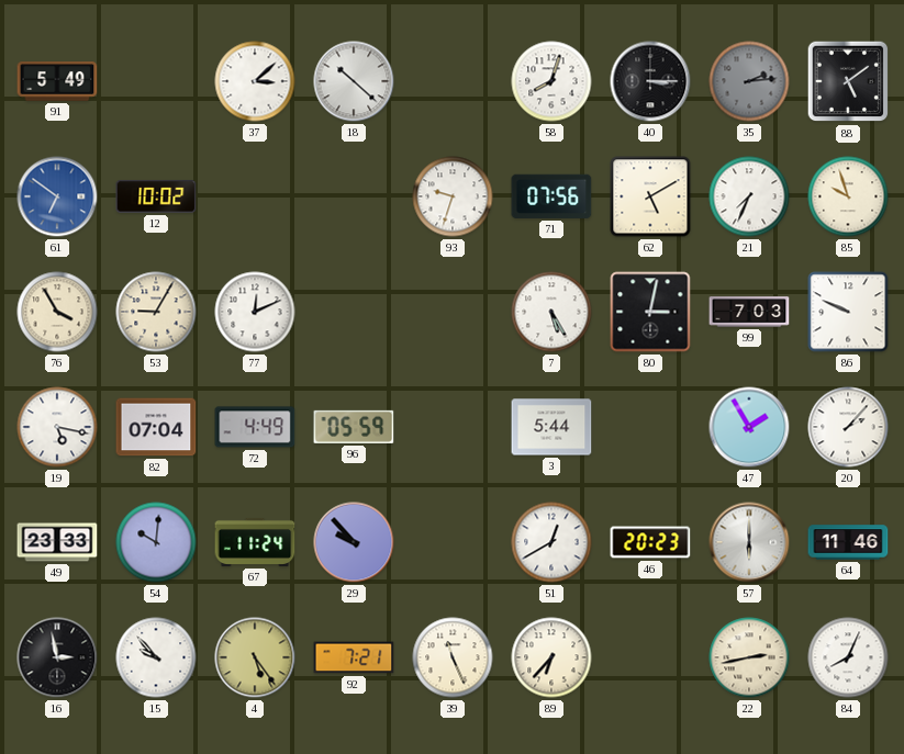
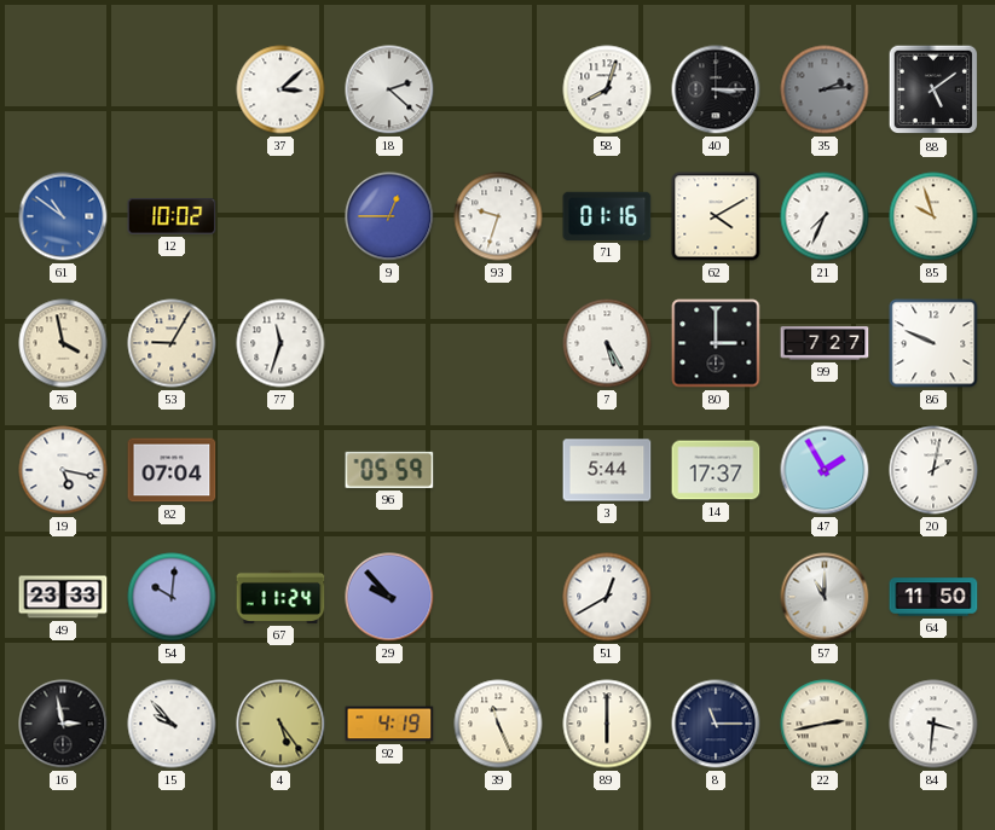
91: 5:49 -> none (57, 81)
18: 10:22 -> 2:22 (389, 89)
61: 6:51 -> 10:51 (63, 216)
9: none -> 12:45 (389, 216)
71: 07:56 -> 01:16 (607, 216)
62: 5:10 -> 4:10 (716, 216)
76: 3:55 -> 3:58 (63, 343)
77: 12:11 -> 11:33 (280, 343)
80: 3:02 -> 3:00 (716, 343)
99: 7:03 -> 7:27 (825, 343)
72: 4:49 -> none (255, 427)
14: none -> 17:37 (716, 470)
20: 2:07 -> 2:02 (933, 470)
46: 20:23 -> none (650, 542)
57: 6:00 -> 11:00 (825, 597)
64: 11:46 -> 11:50 (933, 597)
92: 7:21 -> 4:19 (389, 724)
89: 6:37 -> 6:00 (607, 724)
8: none -> 11:15 (716, 724)
84: 8:04 -> 3:31 (933, 724)
